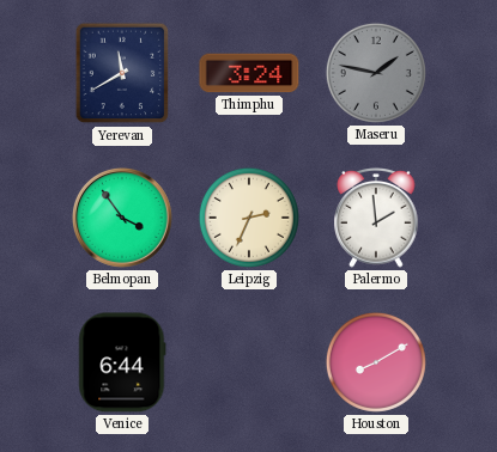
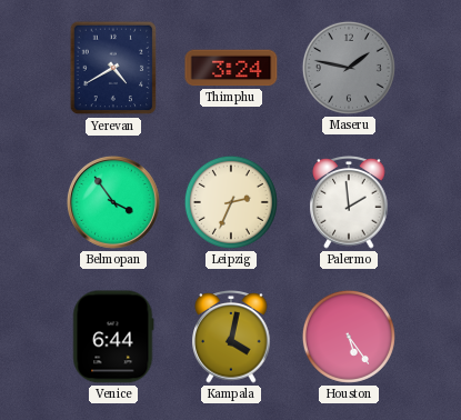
Yerevan: 11:40 -> 4:40 (113, 68)
Kampala: none -> 4:02 (231, 337)
Houston: 8:10 -> 5:24 (349, 337)
